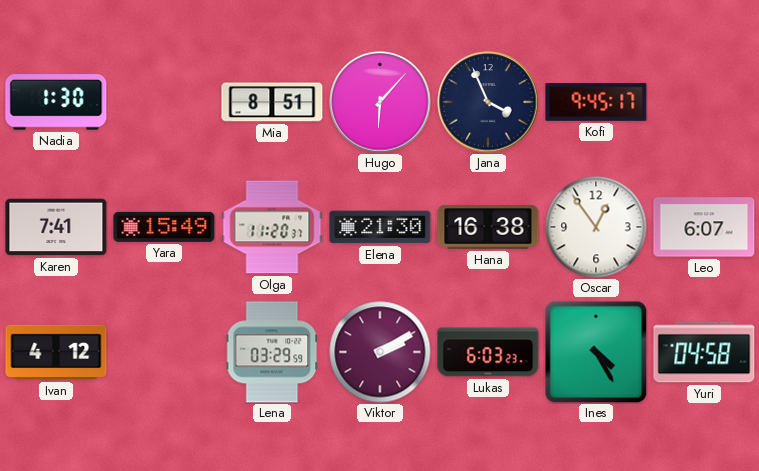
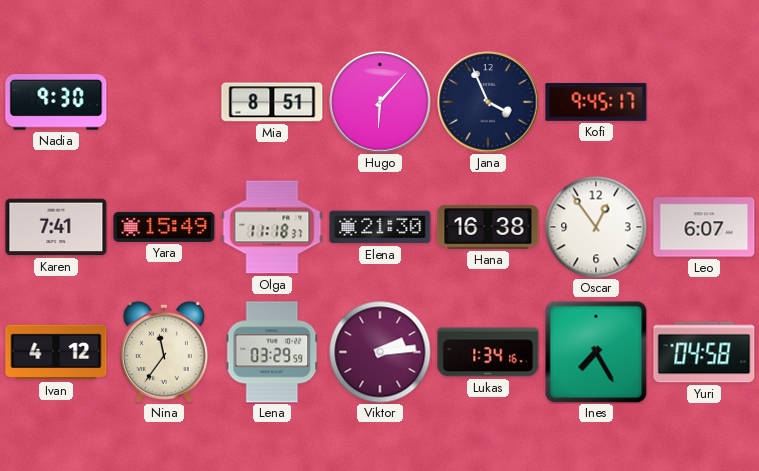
Nadia: 1:30 -> 9:30 (56, 102)
Olga: 11:20 -> 11:18 (272, 227)
Nina: none -> 11:36 (164, 352)
Viktor: 2:10 -> 2:14 (380, 352)
Lukas: 6:03 -> 1:34 (488, 352)
Ines: 4:25 -> 7:25 (596, 352)
